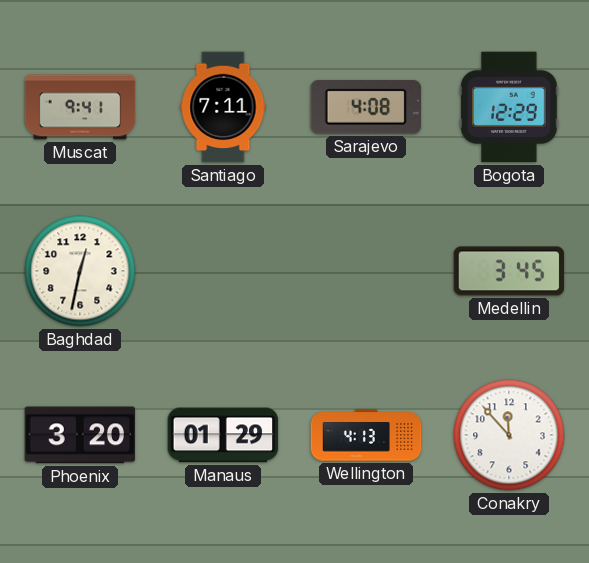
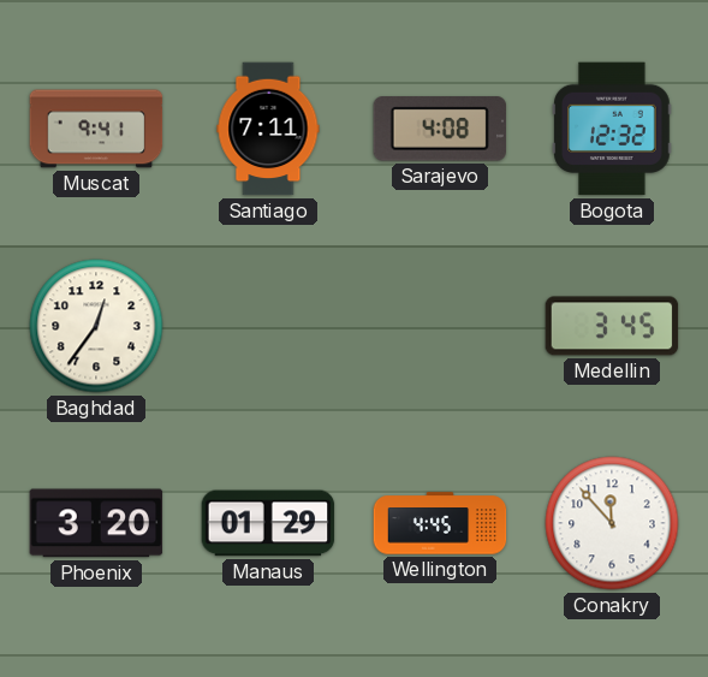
Bogota: 12:29 -> 12:32 (612, 129)
Baghdad: 12:32 -> 12:36 (96, 326)
Wellington: 4:13 -> 4:45 (440, 523)
